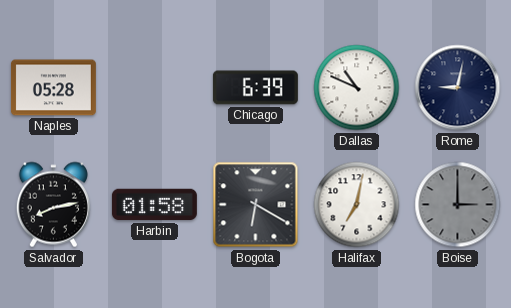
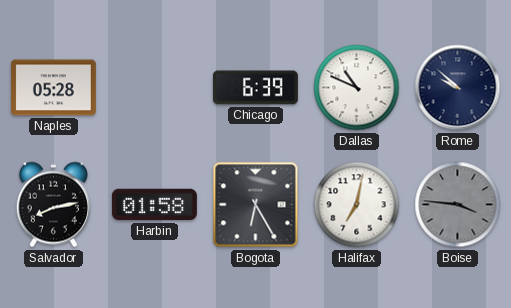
Rome: 9:02 -> 9:52 (458, 88)
Bogota: 6:20 -> 6:25 (256, 205)
Boise: 3:00 -> 3:46 (458, 205)
